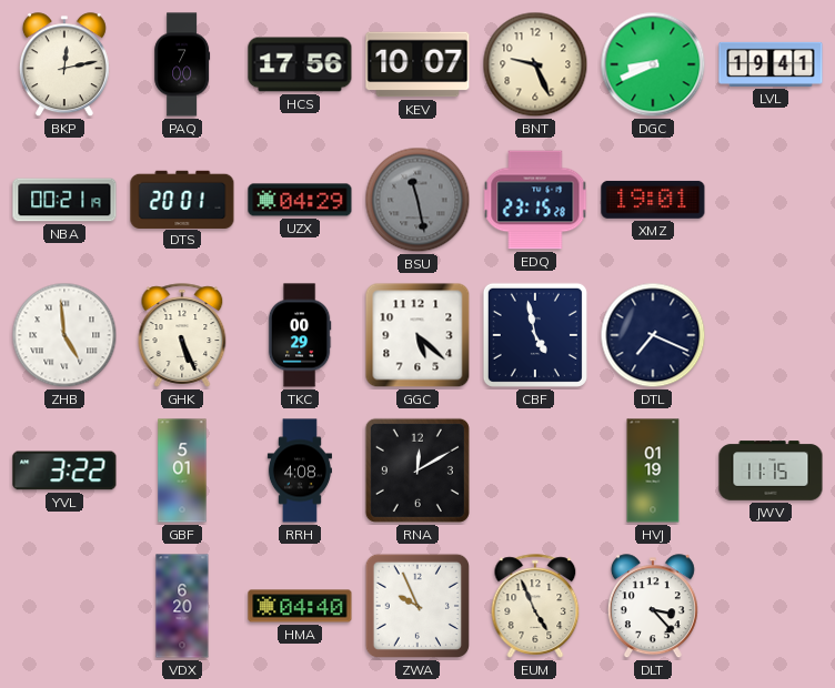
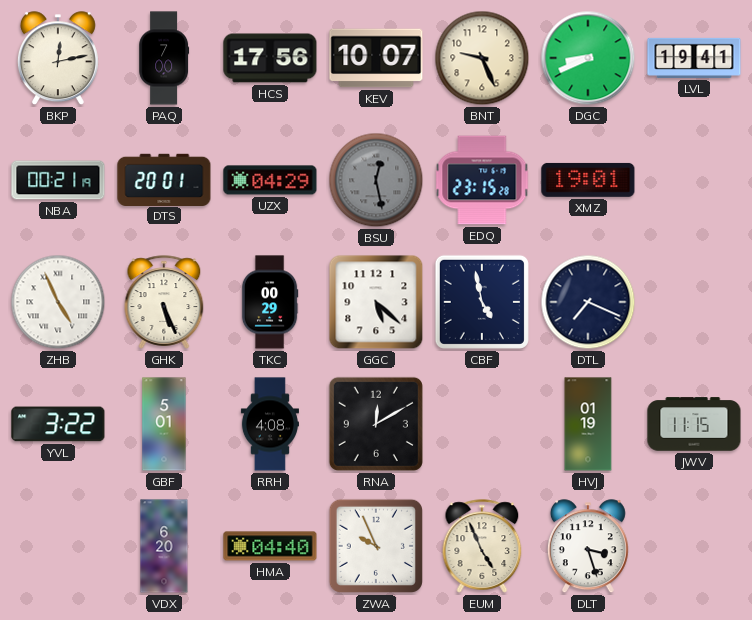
BSU: 11:28 -> 12:28 (376, 180)
ZHB: 4:59 -> 4:56 (58, 302)
DLT: 3:23 -> 3:27 (588, 547)
